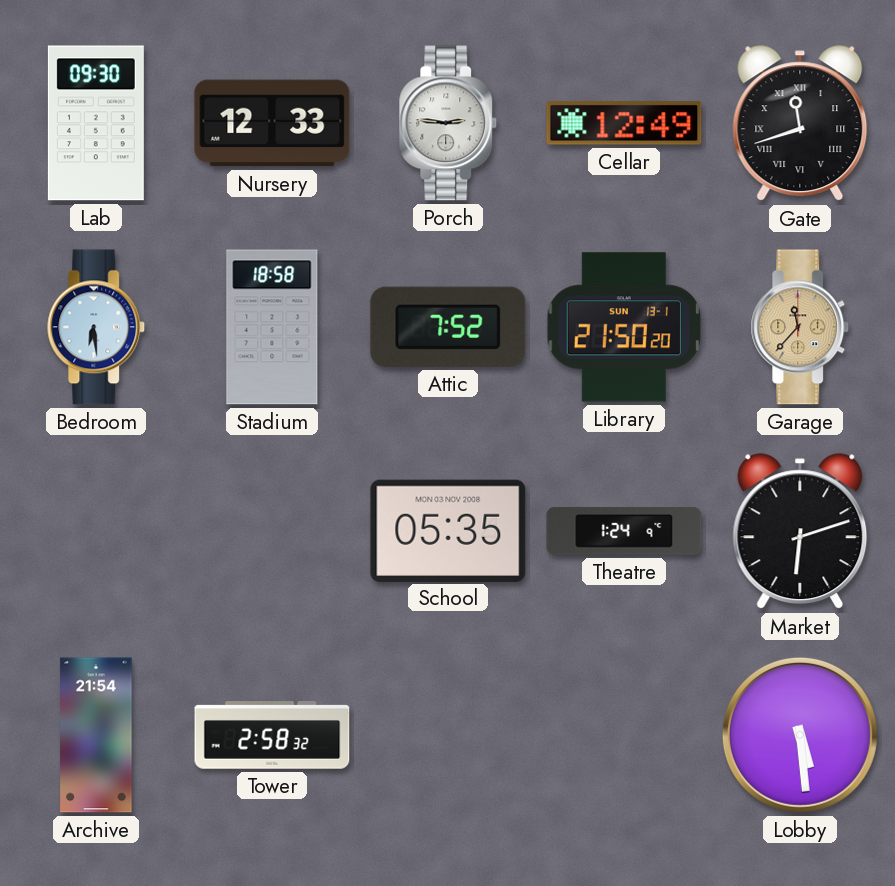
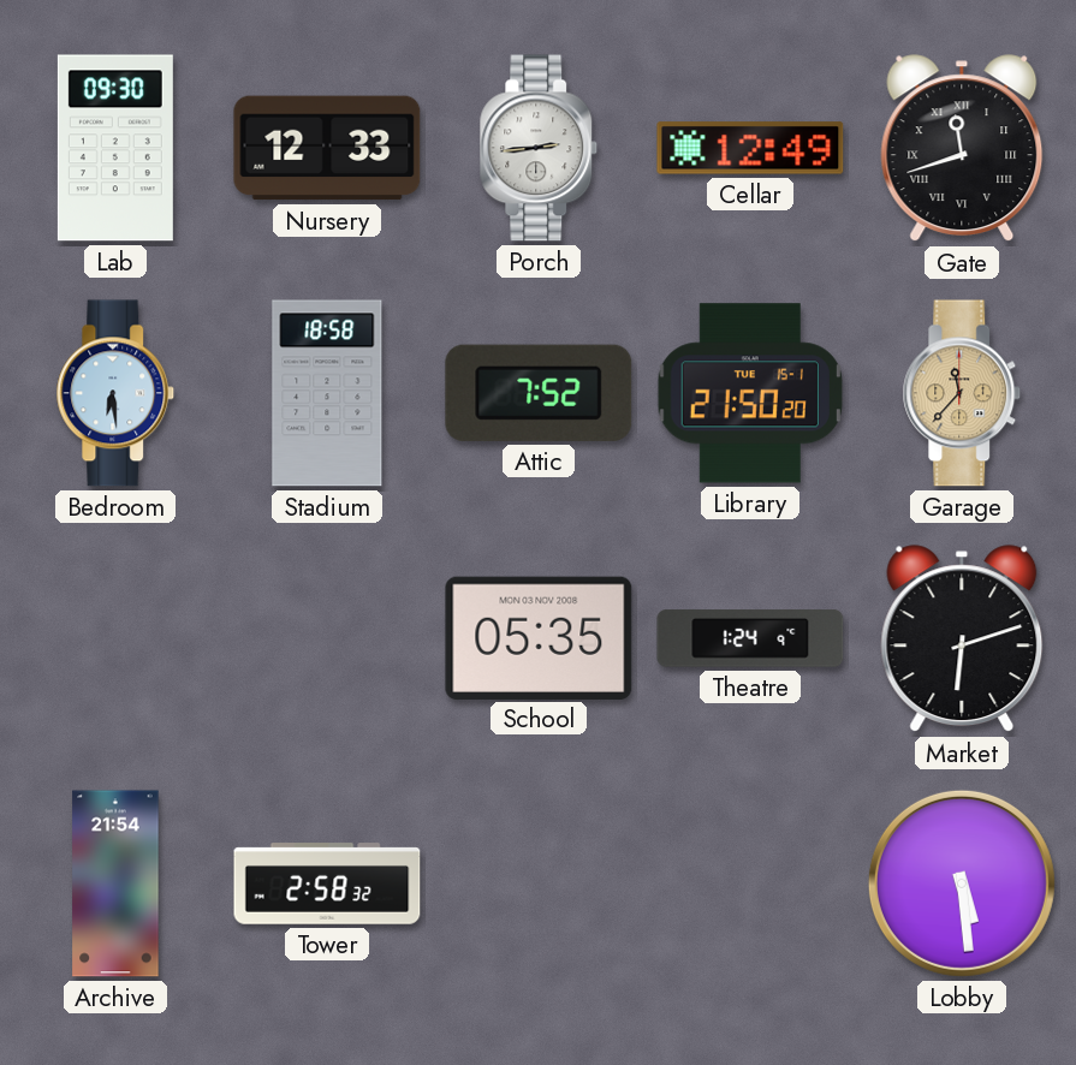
Porch: 2:46 -> 2:44 (539, 148)
Library date: SUN 13-1 -> TUE 15-1 (750, 393)
